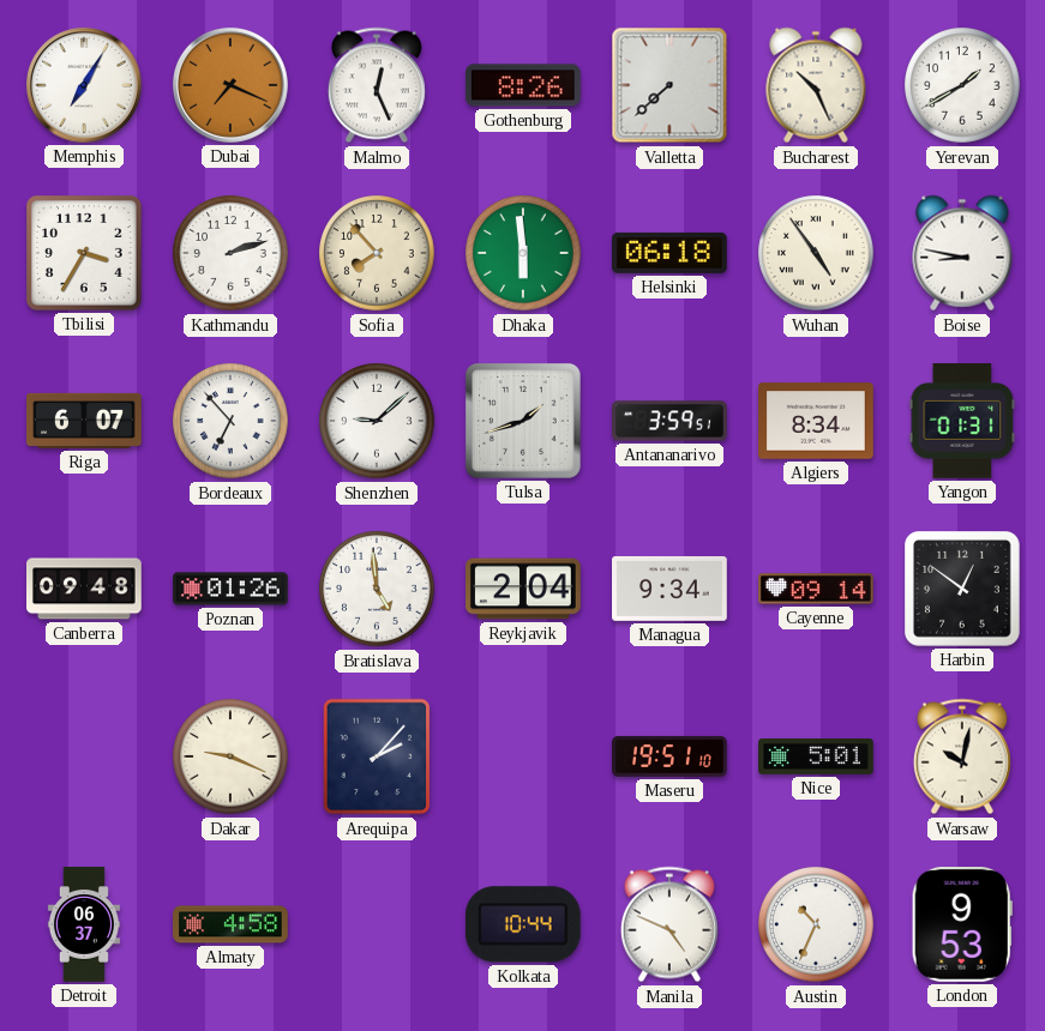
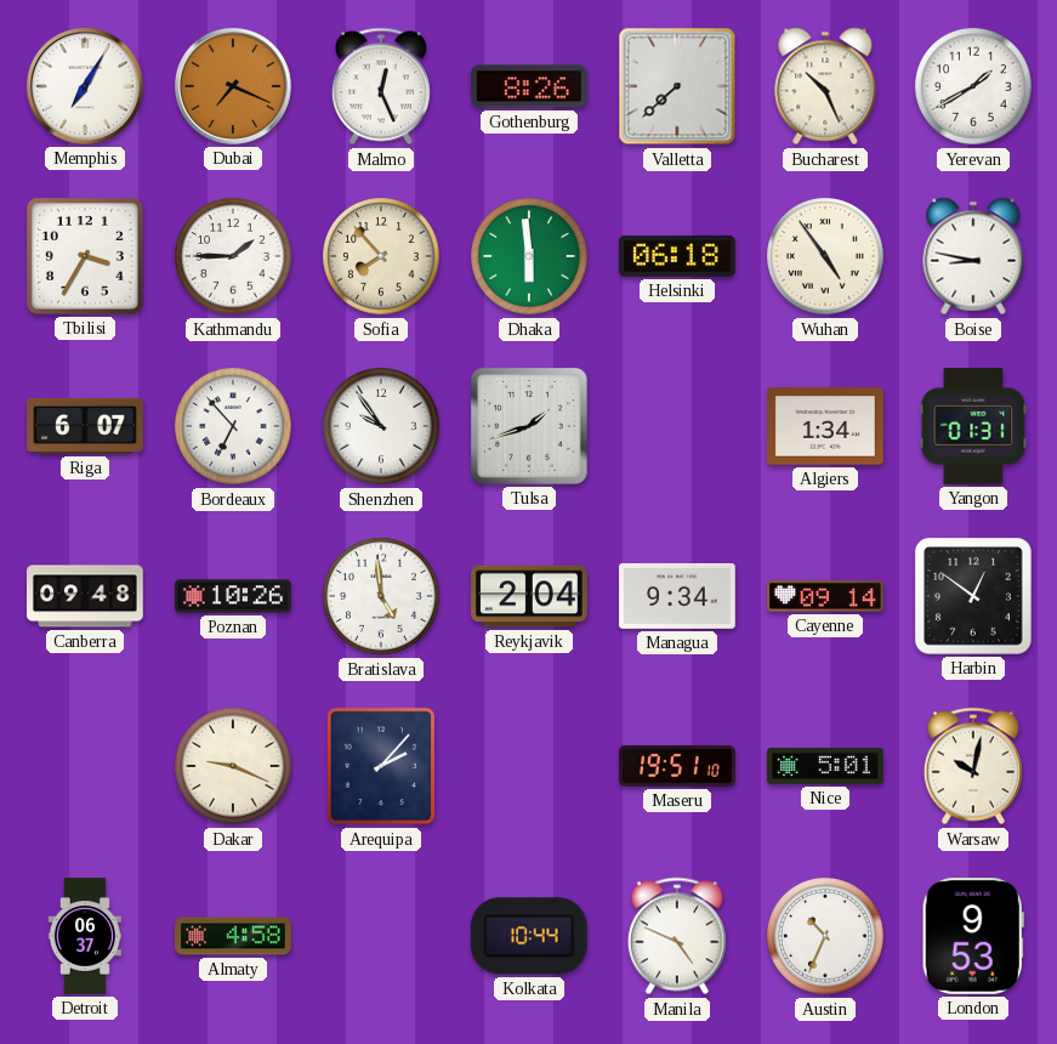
Kathmandu: 2:12 -> 1:45 (233, 256)
Shenzhen: 9:08 -> 9:54 (381, 426)
Antananarivo: 3:59 -> none (669, 421)
Algiers: 8:34 -> 1:34 (825, 426)
Poznan: 01:26 -> 10:26 (233, 596)
